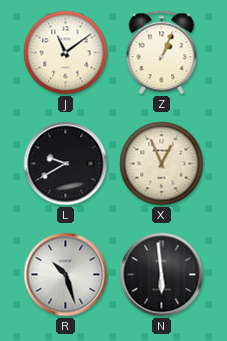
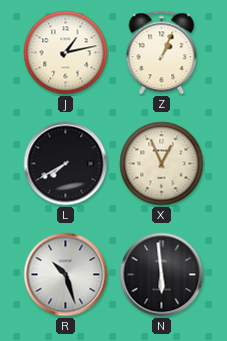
J: 11:09 -> 1:13 (66, 53)
L: 9:40 -> 7:40 (66, 164)
